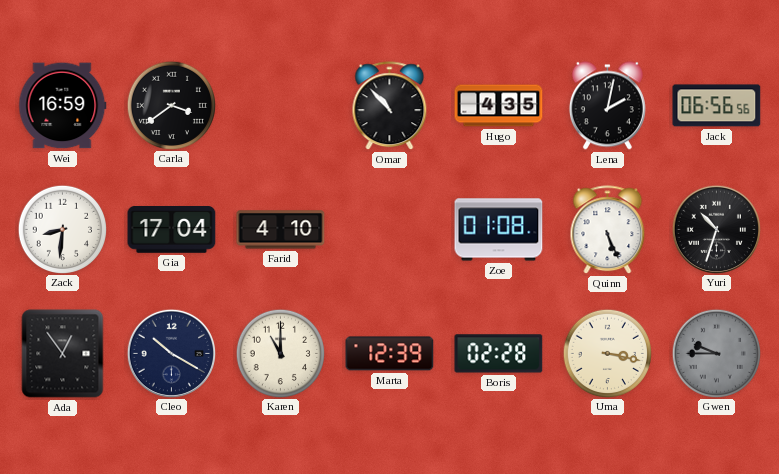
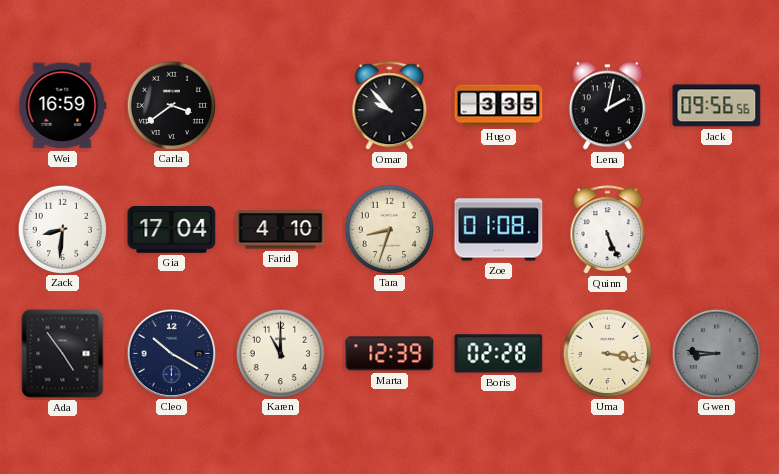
Omar: 10:53 -> 9:53 (390, 106)
Hugo: 4:35 -> 3:35 (499, 106)
Jack: 06:56 -> 09:56 (717, 106)
Tara: none -> 8:33 (389, 229)
Yuri: 10:33 -> none (716, 229)
Ada: 12:54 -> 4:54 (63, 354)
Gwen: 9:45 -> 8:46 (716, 353)
